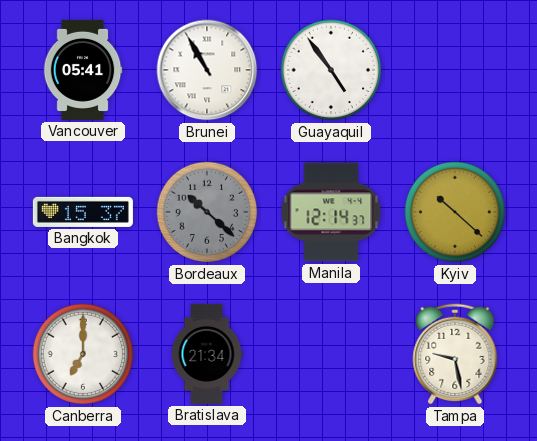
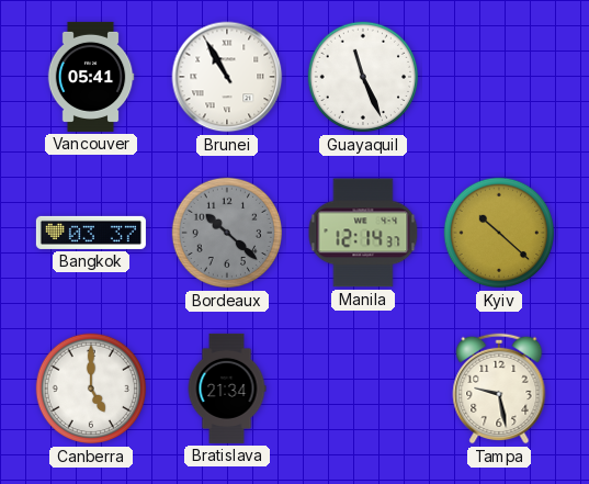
Guayaquil: 4:54 -> 11:26 (363, 77)
Bangkok: 15:37 -> 03:37 (91, 233)
Canberra: 7:00 -> 5:00 (91, 389)
